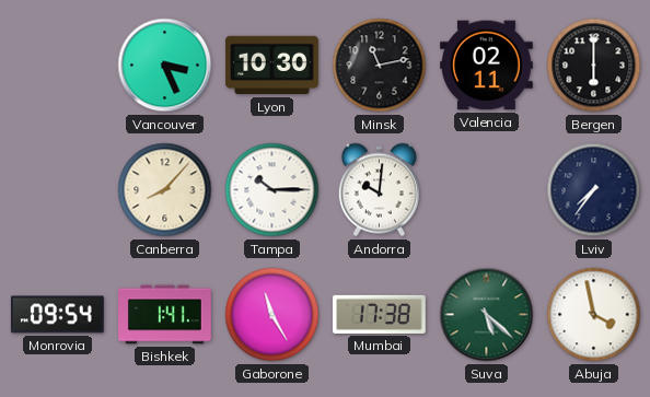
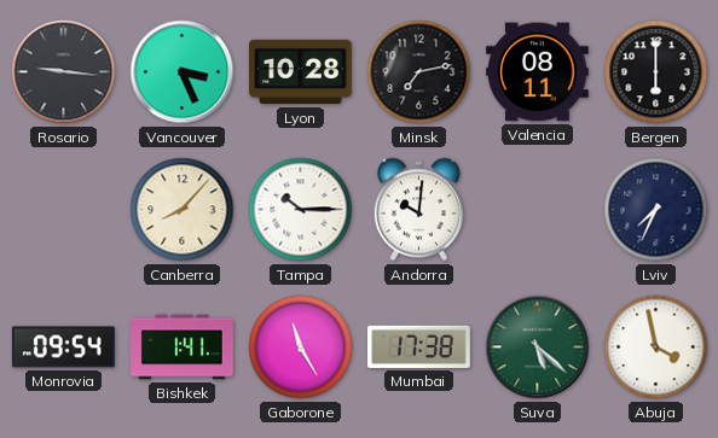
Rosario: none -> 9:16 (64, 72)
Lyon: 10:30 -> 10:28 (301, 72)
Minsk: 11:13 -> 7:13 (419, 72)
Valencia: 02:11 -> 08:11 (538, 72)
Lviv: 7:36 -> 7:34 (656, 210)
